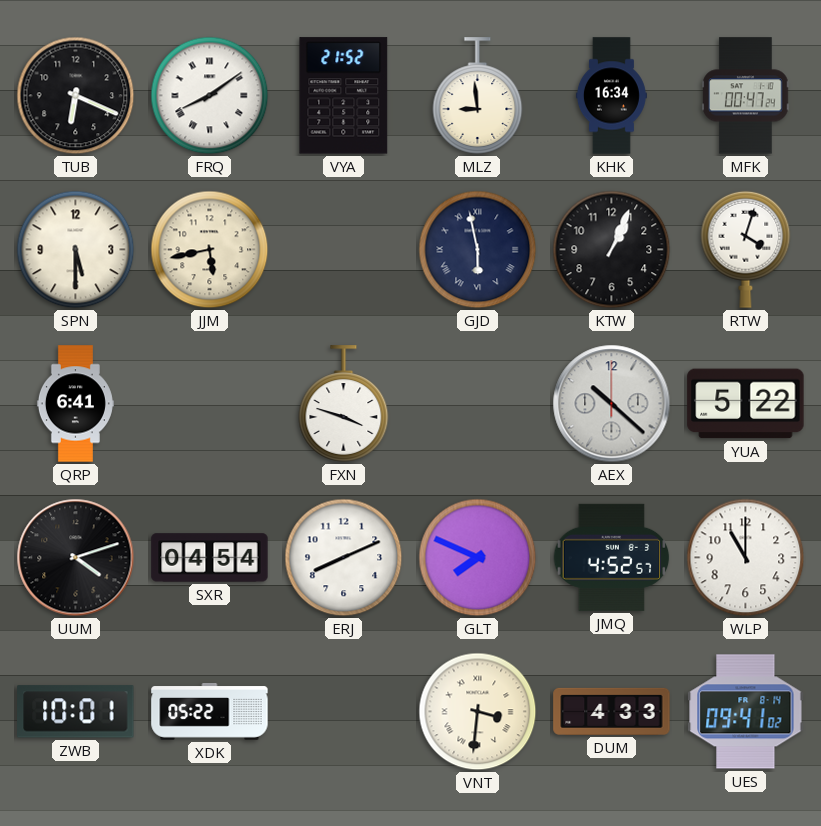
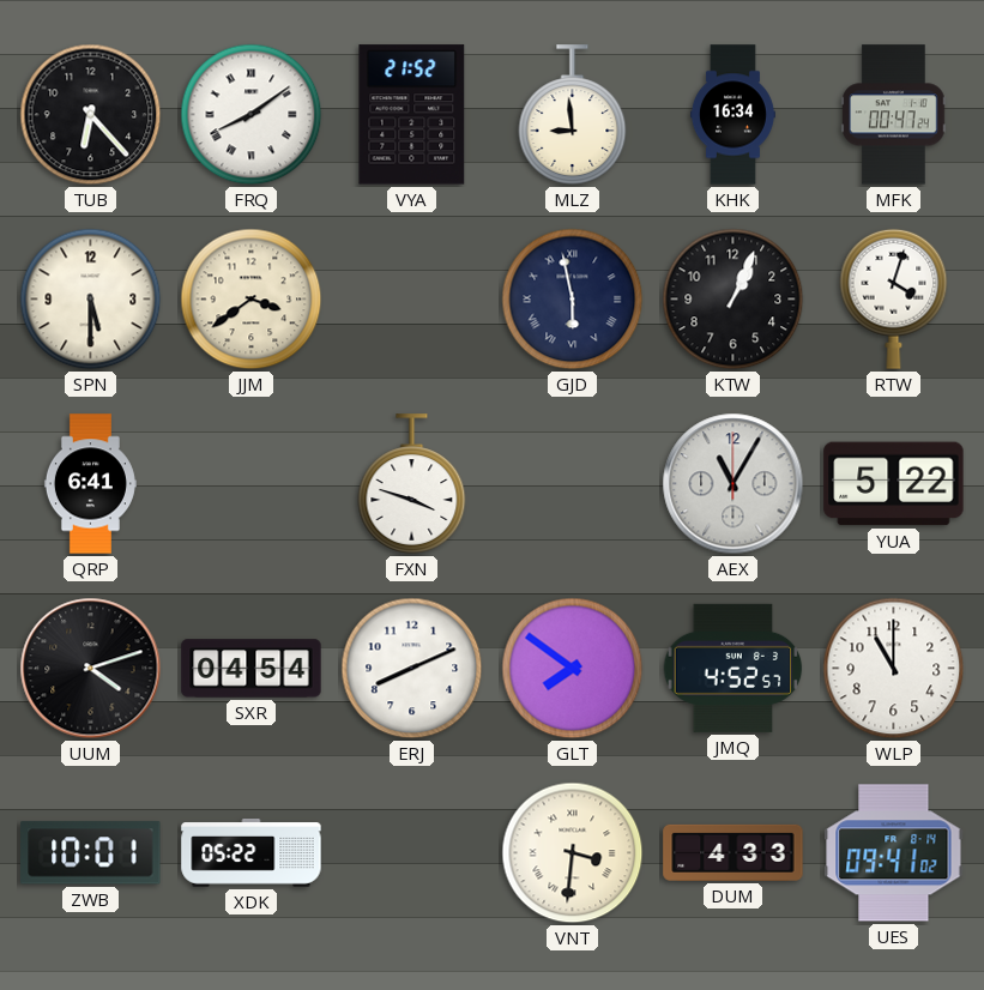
TUB: 6:19 -> 6:23 (91, 115)
JJM: 5:43 -> 3:39 (252, 300)
AEX: 10:22 -> 11:05 (734, 484)
GLT: 7:49 -> 7:51 (573, 669)
